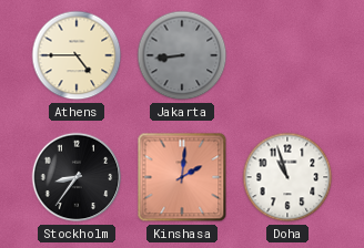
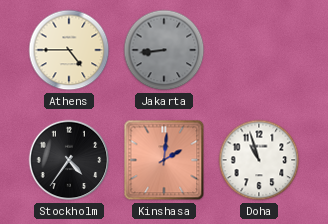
Stockholm: 8:36 -> 4:36 (69, 160)
